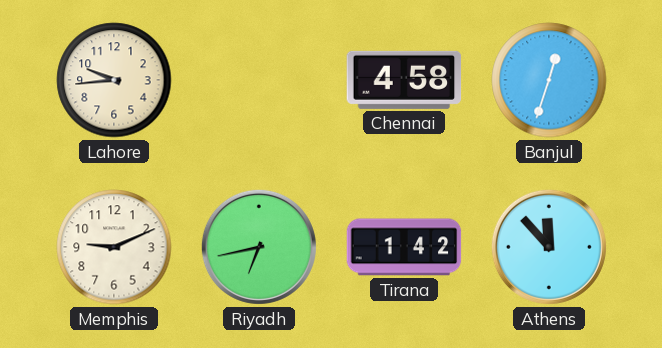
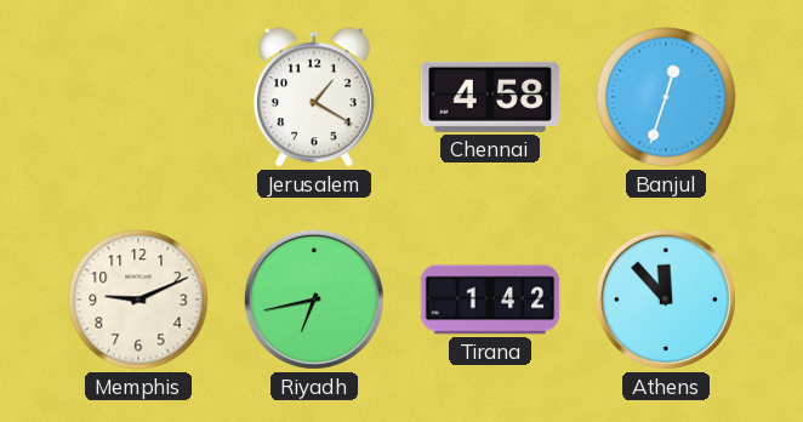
Lahore: 9:44 -> none (114, 80)
Jerusalem: none -> 1:20 (314, 97)
